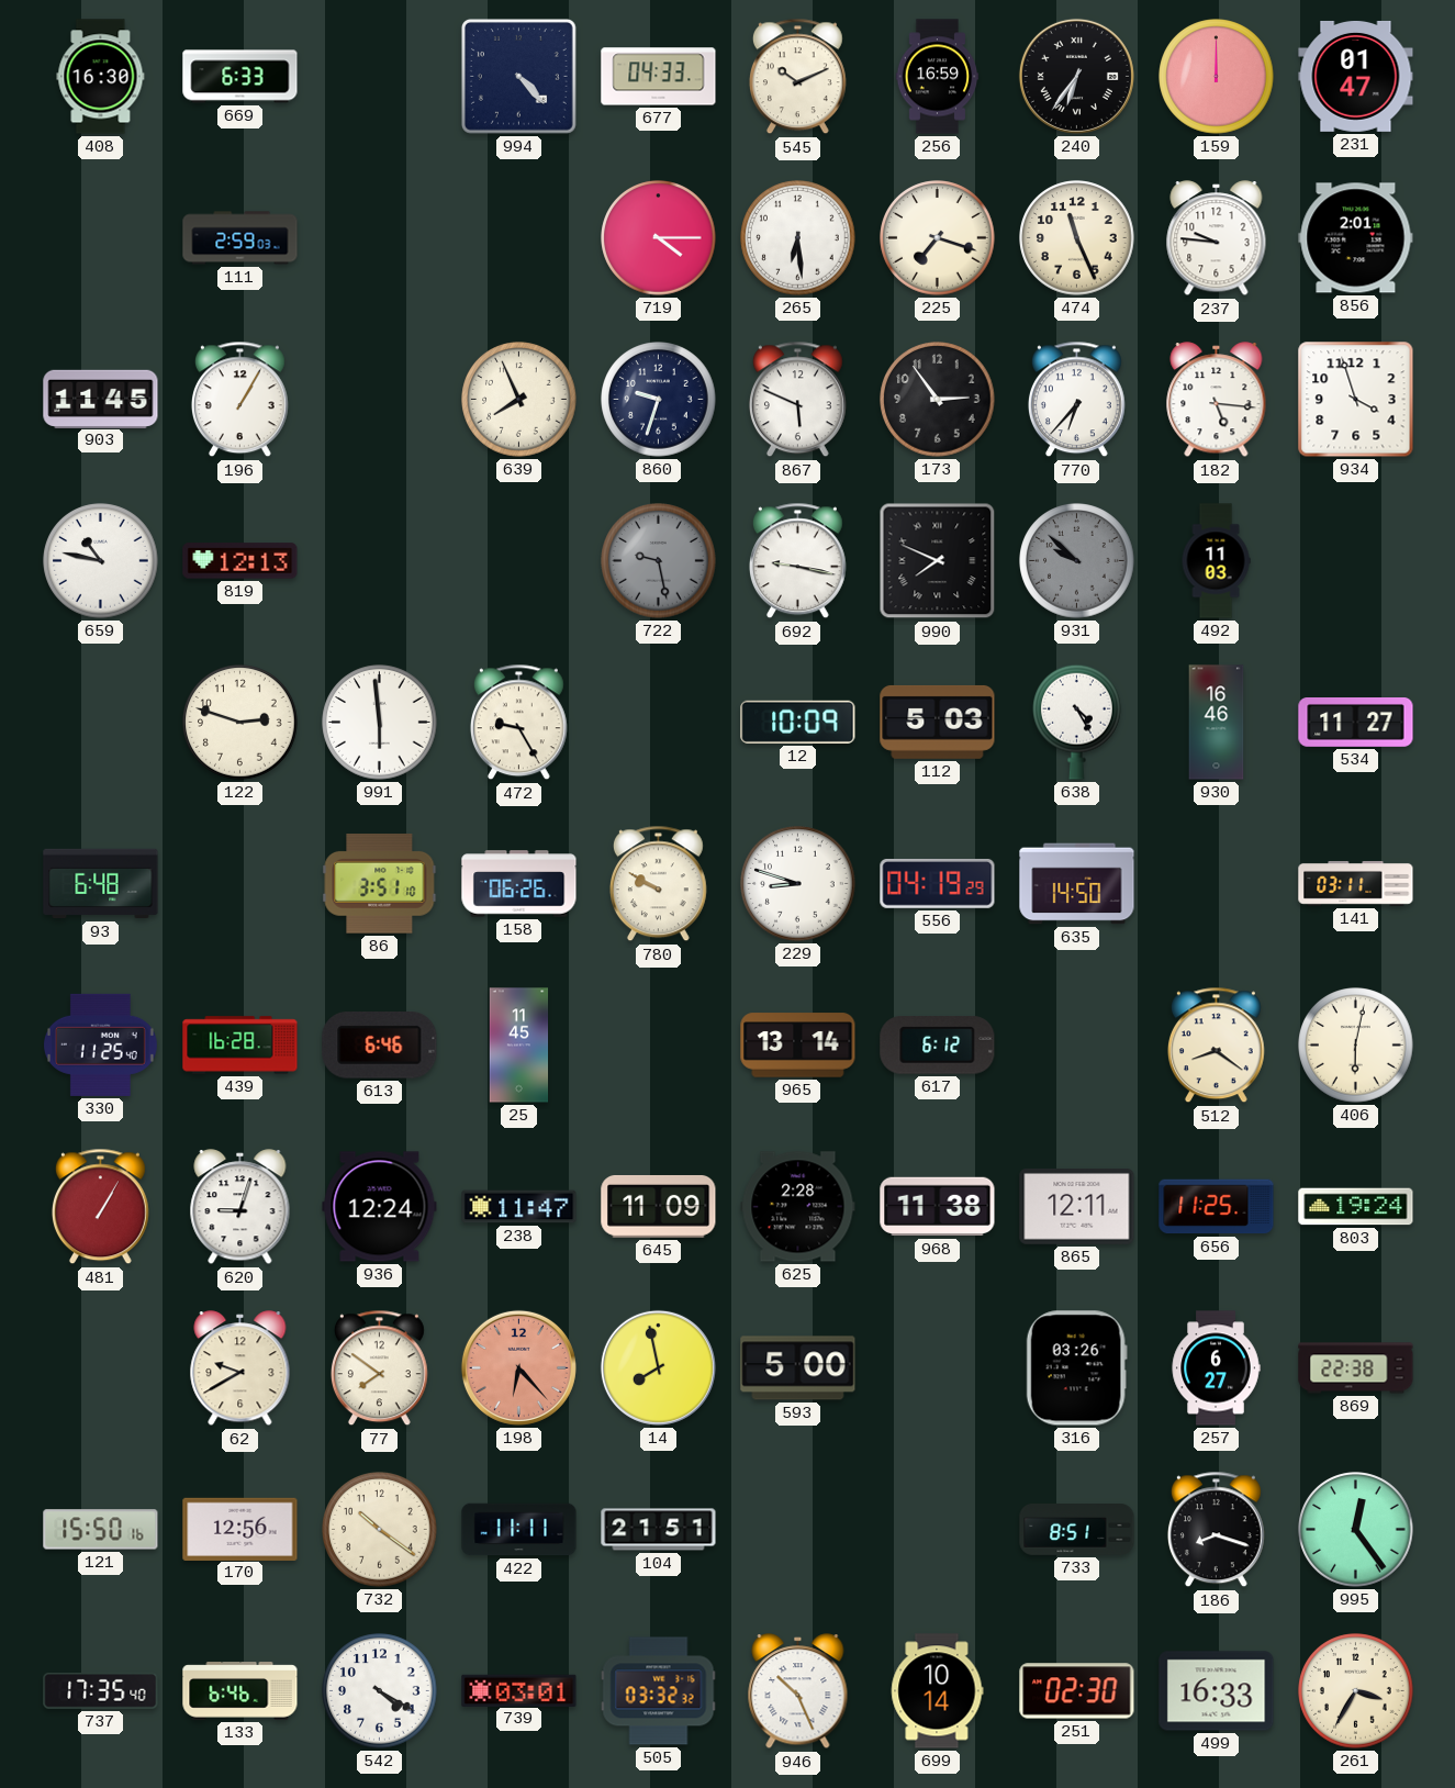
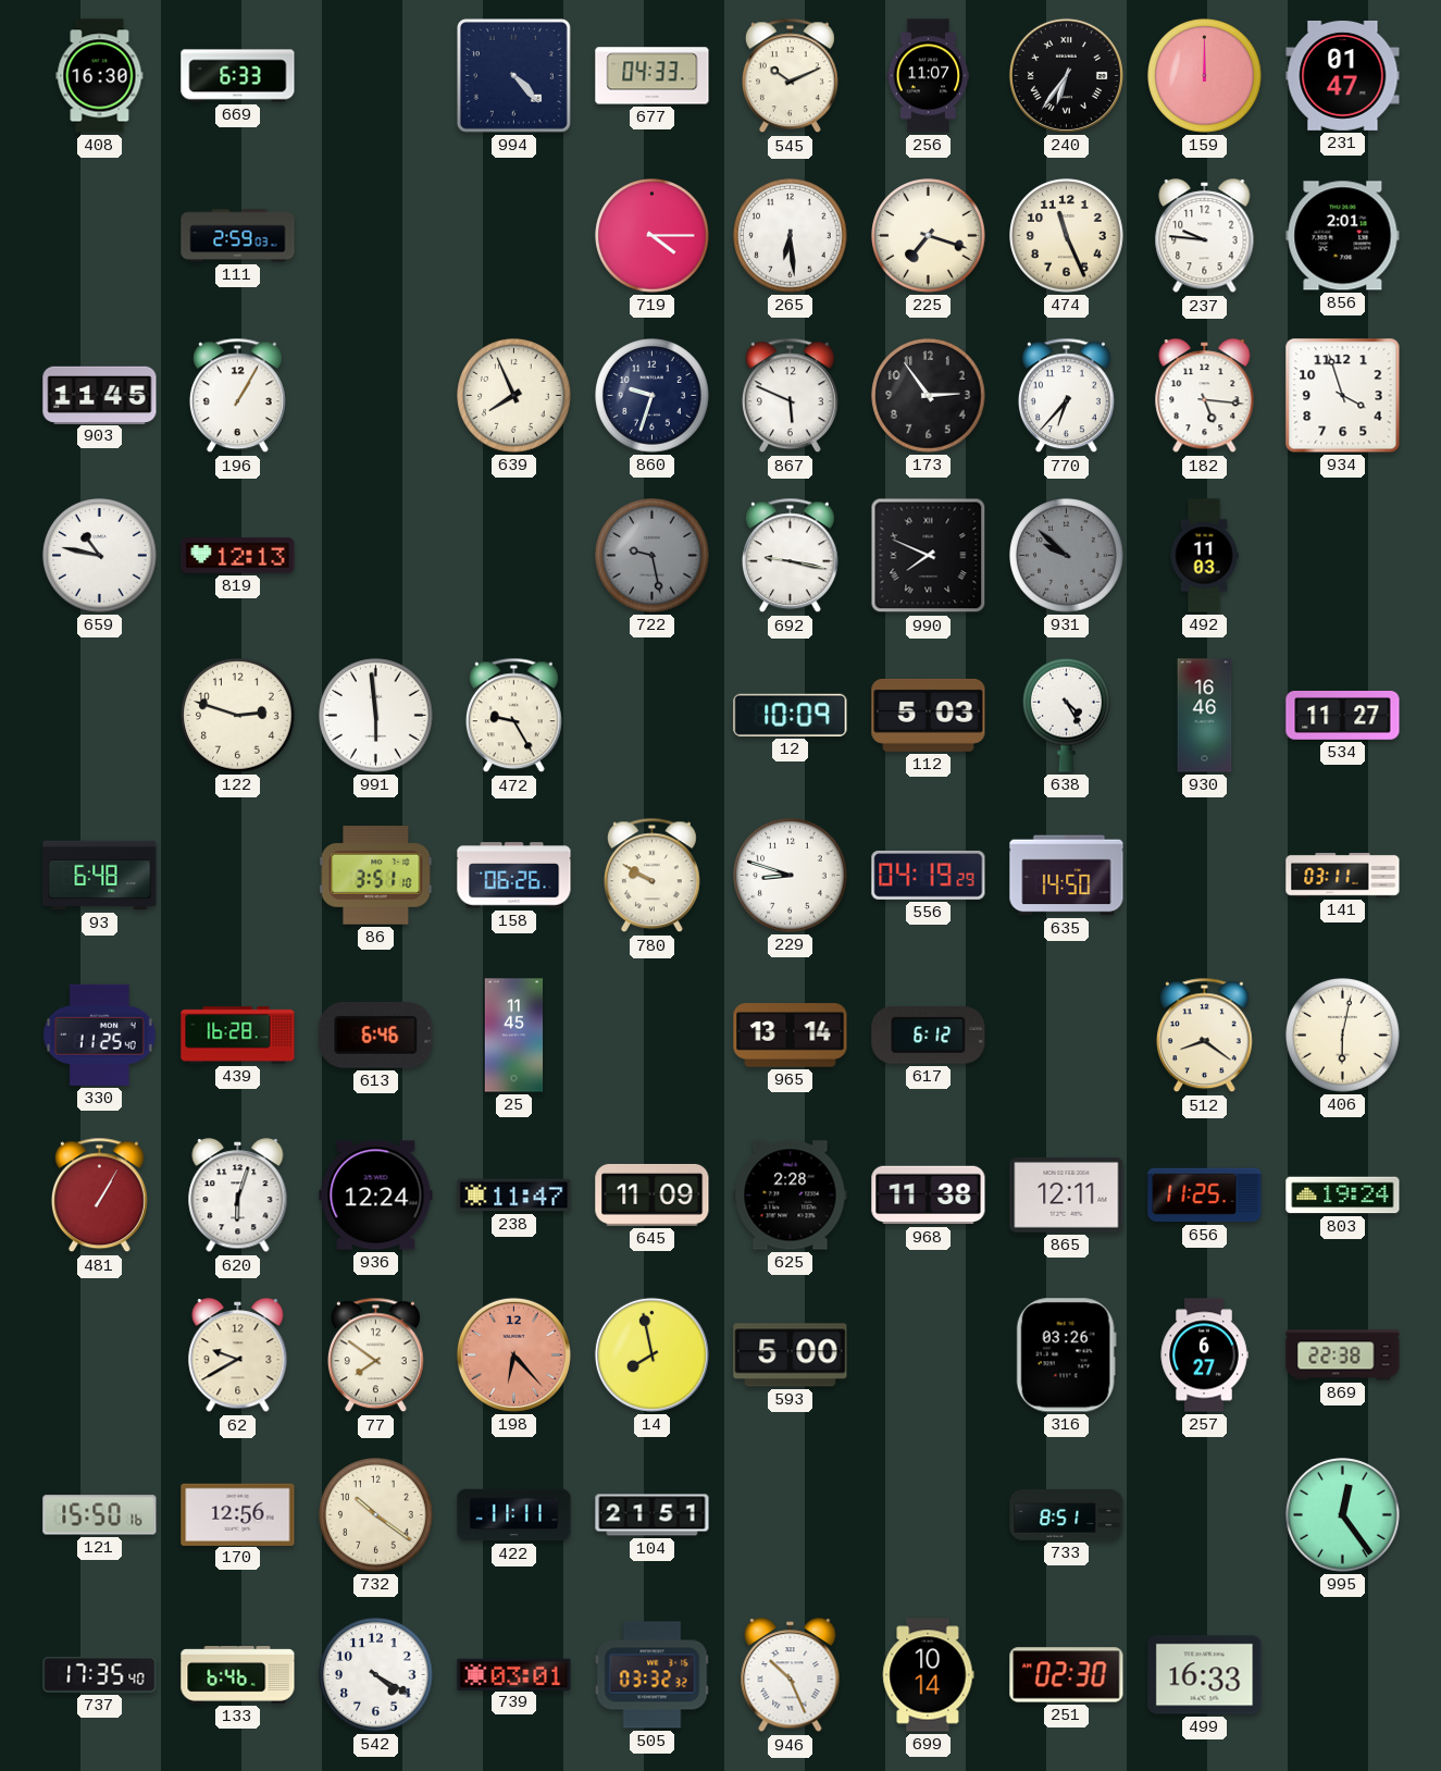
256: 16:59 -> 11:07 (929, 76)
620: 9:03 -> 6:03 (238, 1196)
186: 8:18 -> none (1216, 1530)
261: 3:35 -> none (1356, 1691)
